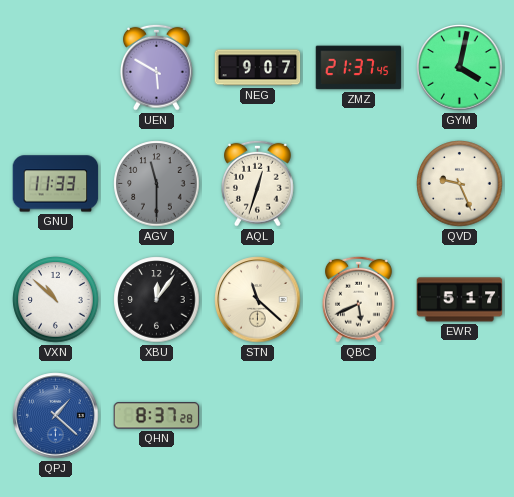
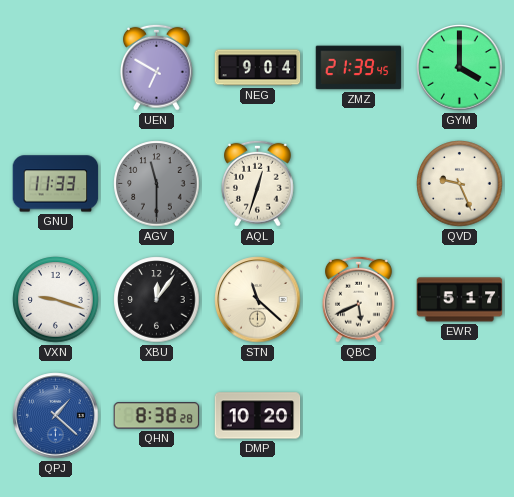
UEN: 5:50 -> 6:50 (157, 67)
NEG: 9:07 -> 9:04 (258, 68)
ZMZ: 21:37 -> 21:39 (359, 68)
GYM: 4:02 -> 4:00 (460, 68)
VXN: 10:52 -> 9:18 (56, 300)
QHN: 8:37 -> 8:38 (157, 416)
DMP: none -> 10:20 (258, 416)
